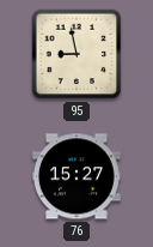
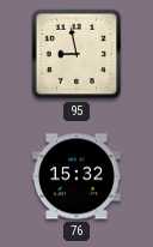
76: 15:27 -> 15:32 (76, 176)
